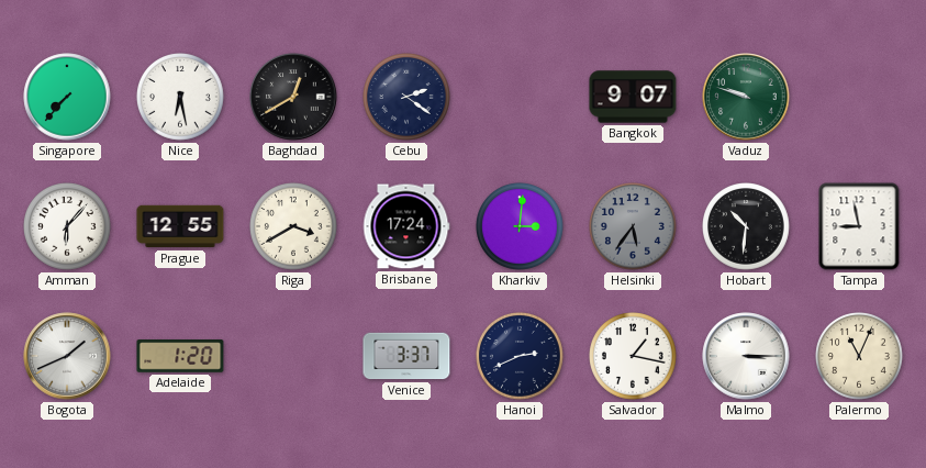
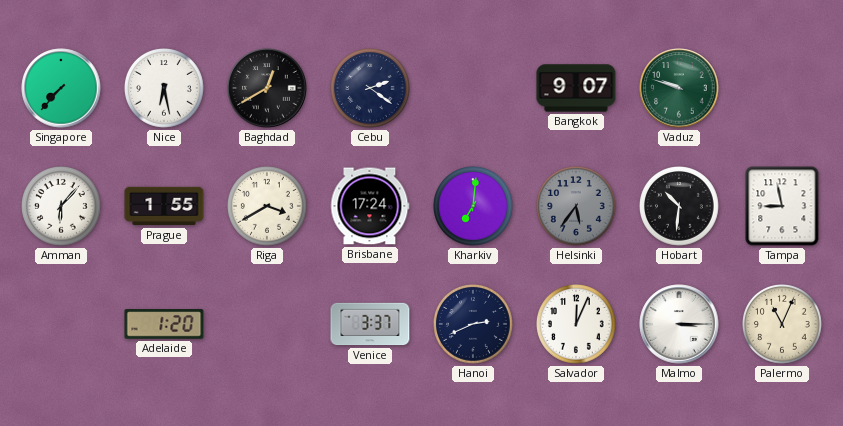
Prague: 12:55 -> 1:55 (164, 206)
Kharkiv: 3:01 -> 7:01 (474, 207)
Bogota: 1:41 -> none (67, 356)
Salvador: 1:17 -> 12:04 (577, 325)
